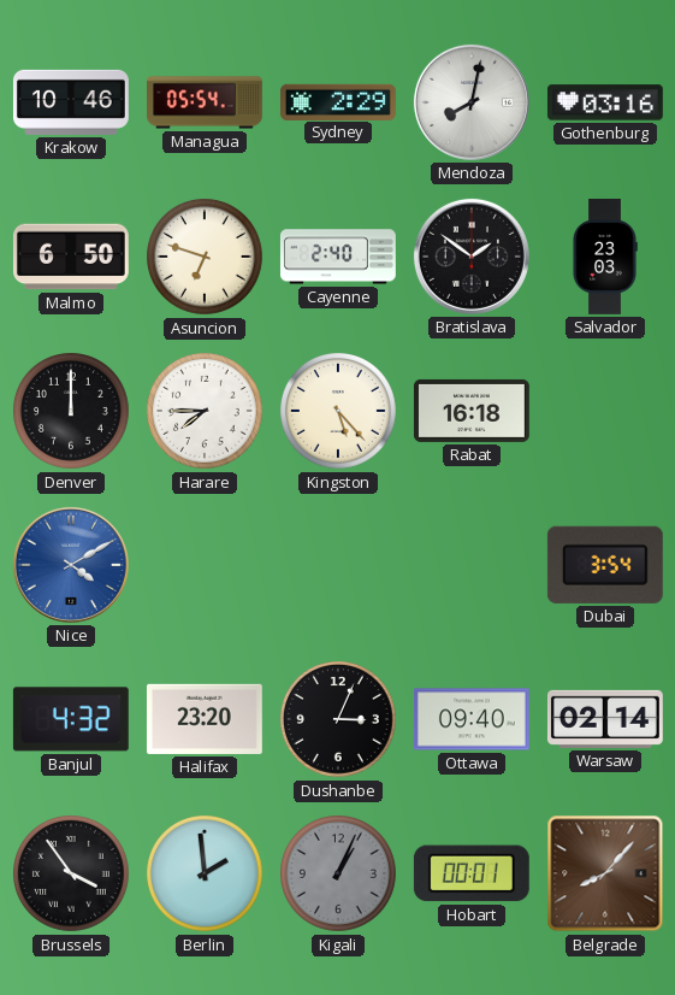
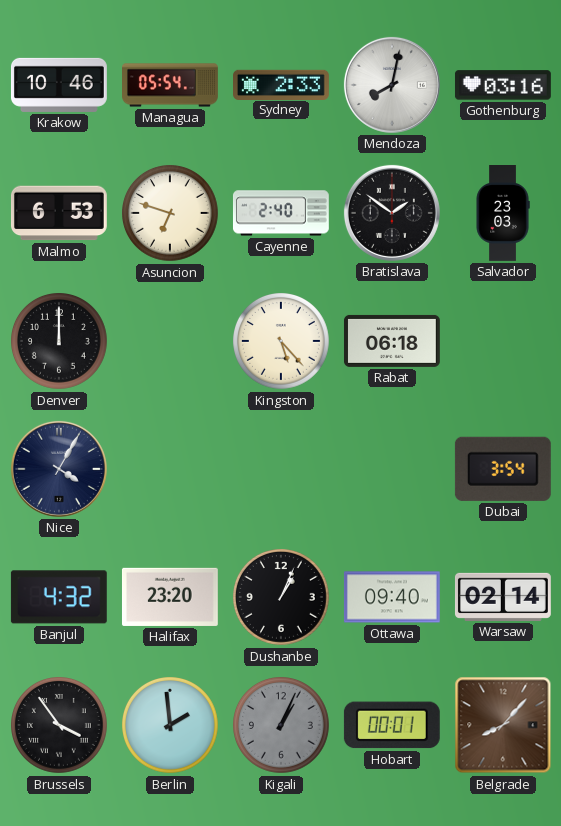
Sydney: 2:29 -> 2:33 (282, 84)
Malmo: 6:50 -> 6:53 (59, 213)
Harare: 7:45 -> none (206, 412)
Rabat: 16:18 -> 06:18 (392, 341)
Nice: 4:10 -> 4:05 (59, 469)
Nice dial: blue -> navy (59, 469)
Dushanbe: 3:04 -> 1:04 (282, 598)
